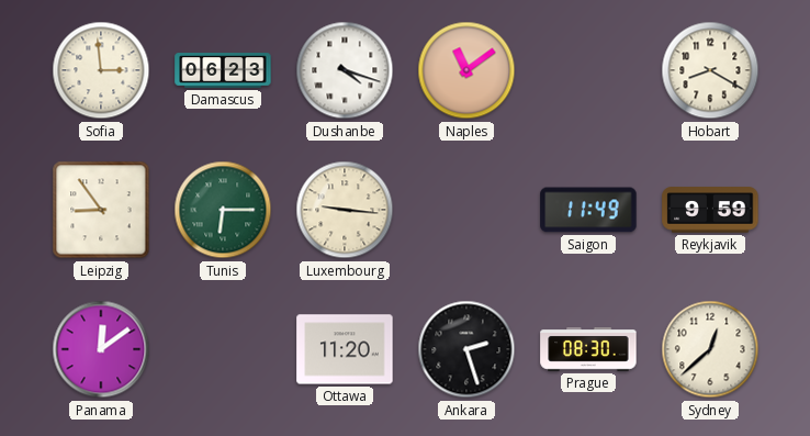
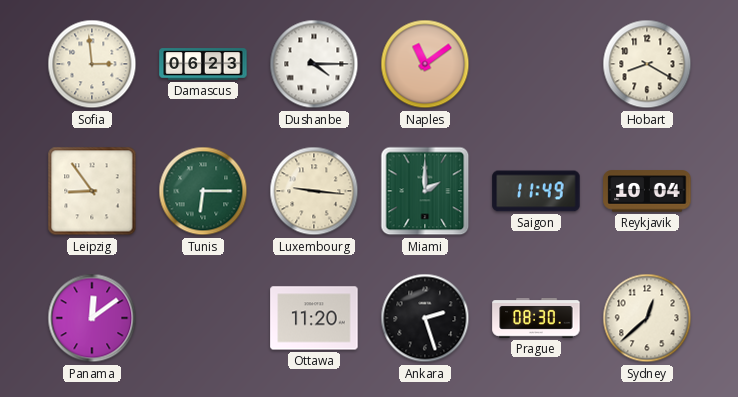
Dushanbe: 4:18 -> 4:15 (314, 64)
Miami: none -> 2:00 (425, 191)
Reykjavik: 9:59 -> 10:04 (647, 191)
